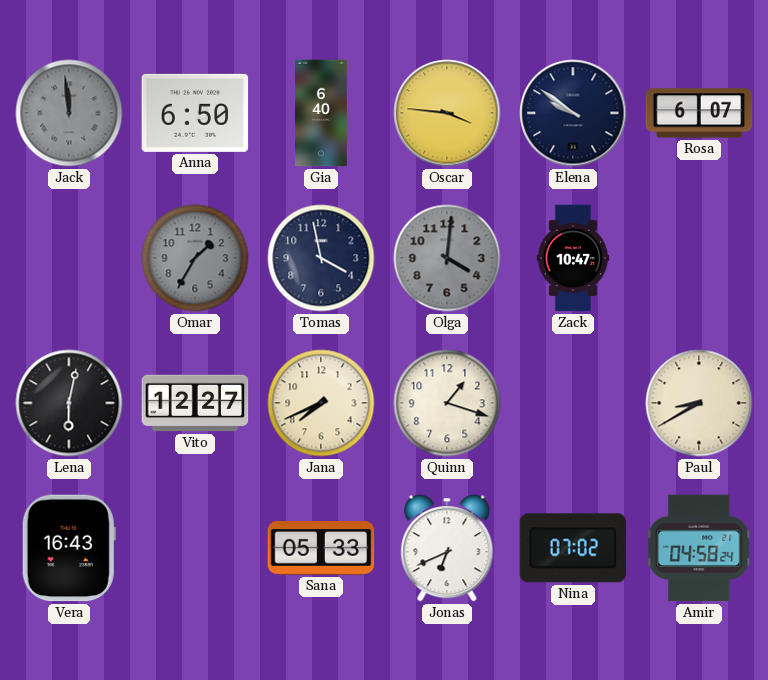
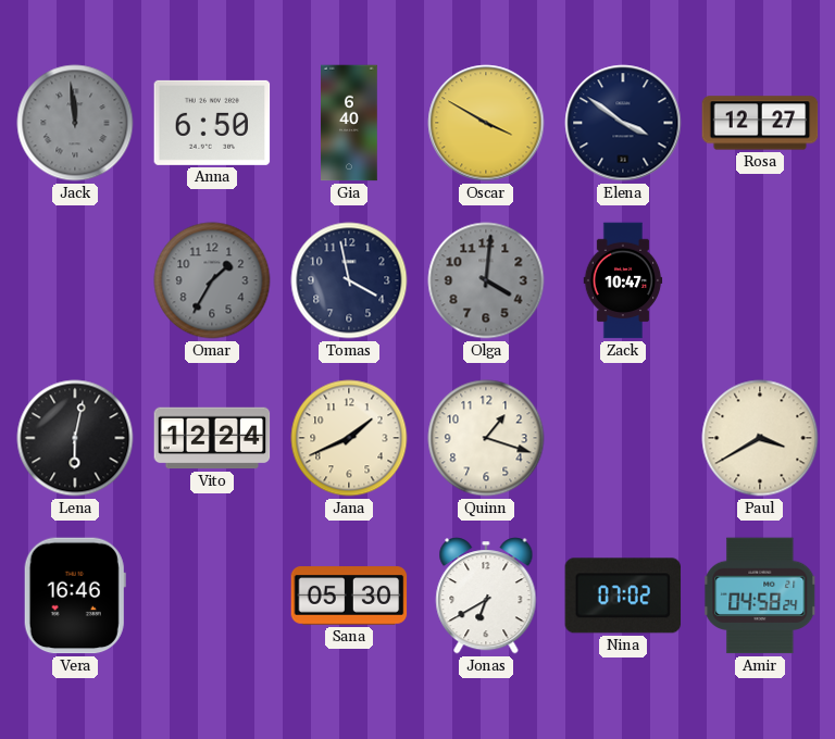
Oscar: 3:46 -> 3:50 (486, 123)
Elena: 9:51 -> 3:51 (623, 123)
Rosa: 6:07 -> 12:27 (760, 123)
Vito: 12:27 -> 12:24 (212, 438)
Jana: 7:41 -> 1:41 (349, 438)
Paul: 8:40 -> 3:40 (760, 438)
Vera: 16:43 -> 16:46 (75, 596)
Sana: 05:33 -> 05:30 (349, 596)
Jonas: 6:41 -> 6:40 (486, 596)
